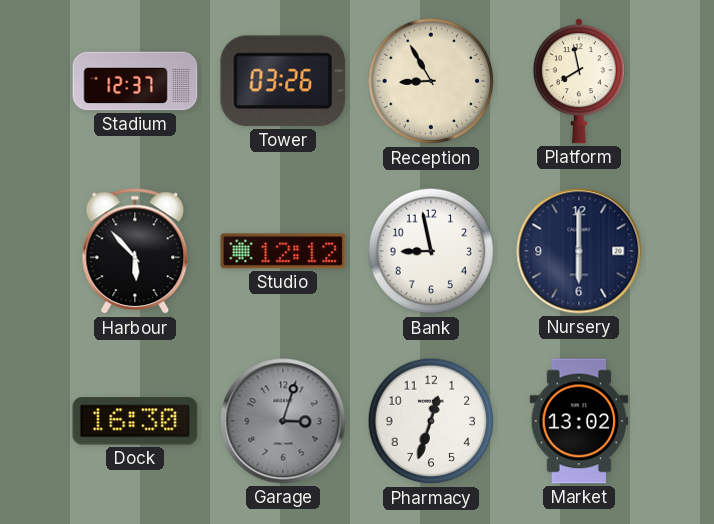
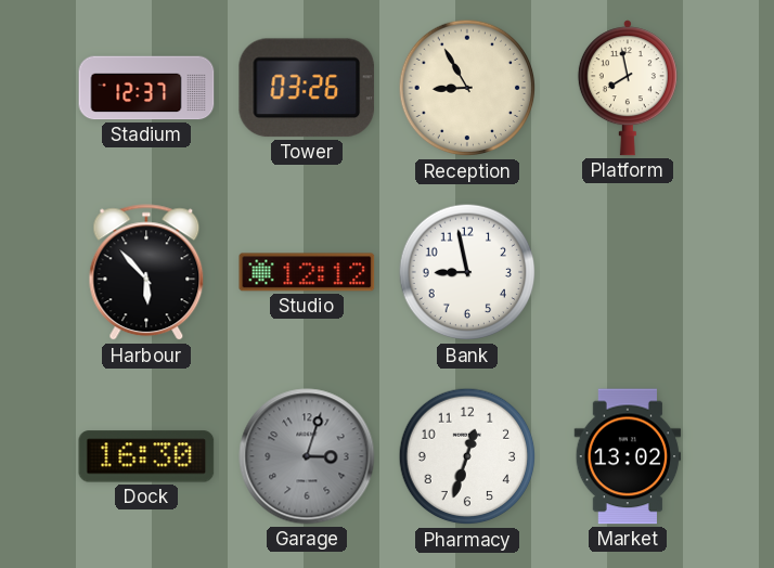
Nursery: 6:00 -> none (579, 251)
